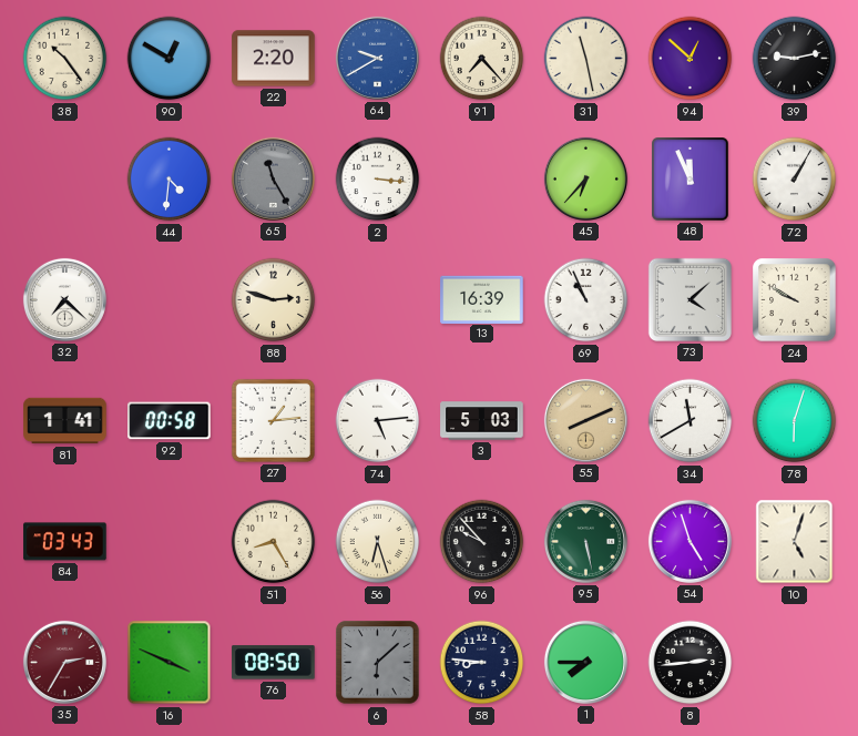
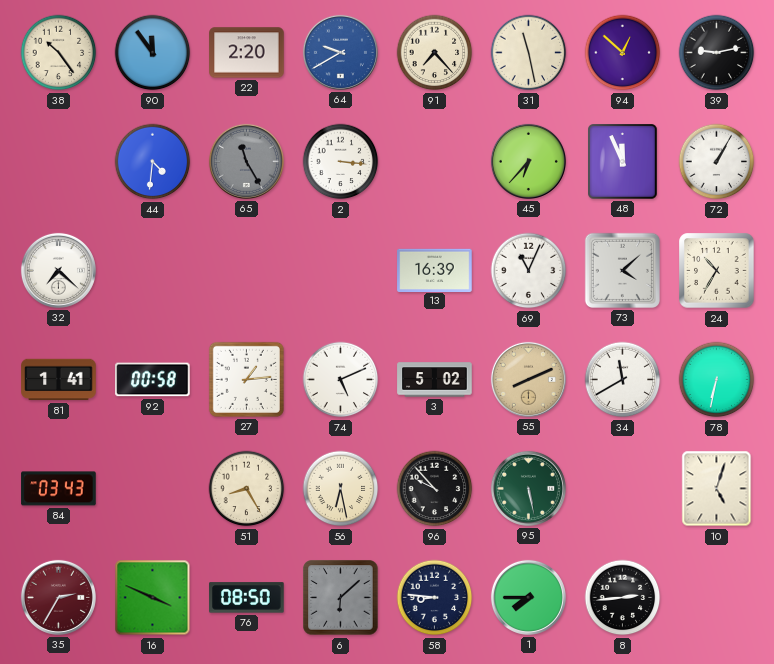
90: 12:50 -> 11:54 (153, 53)
88: 2:48 -> none (274, 300)
69: 10:56 -> 11:04 (529, 271)
24: 9:50 -> 10:35 (717, 271)
74: 5:14 -> 5:11 (341, 380)
3: 5:03 -> 5:02 (435, 380)
78: 6:03 -> 6:32 (717, 380)
56: 6:27 -> 6:28 (341, 489)
54: 4:57 -> none (690, 541)
